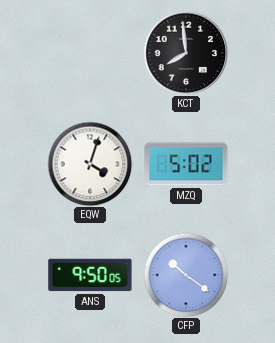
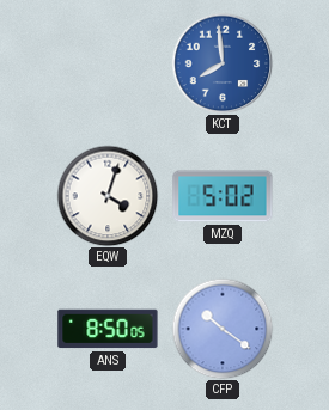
KCT dial: black -> blue (223, 63)
ANS: 9:50 -> 8:50 (108, 329)
